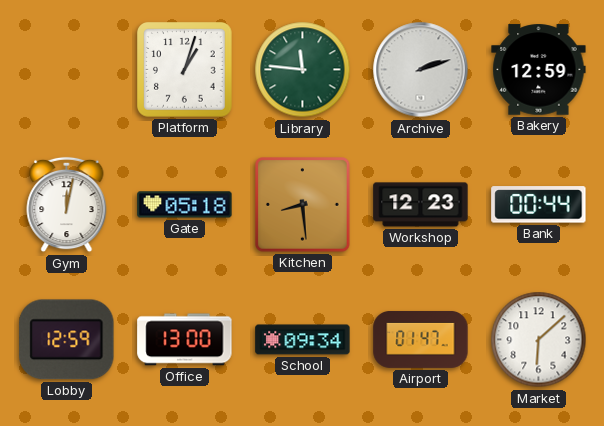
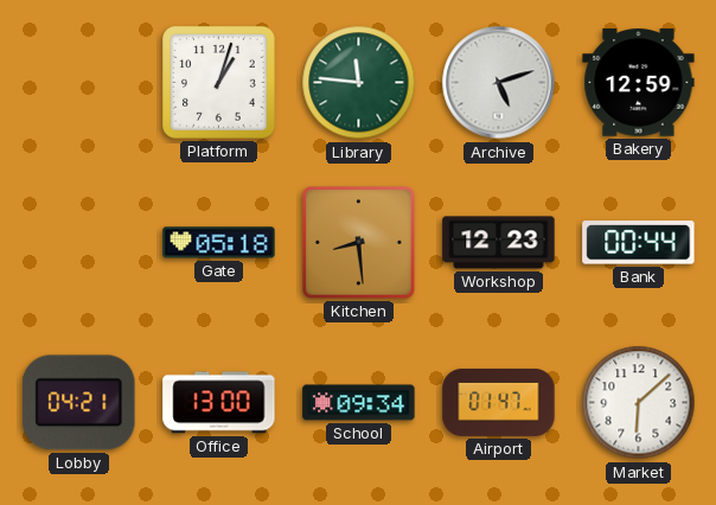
Archive: 2:12 -> 5:12 (499, 83)
Gym: 12:02 -> none (67, 205)
Lobby: 12:59 -> 04:21 (79, 403)
